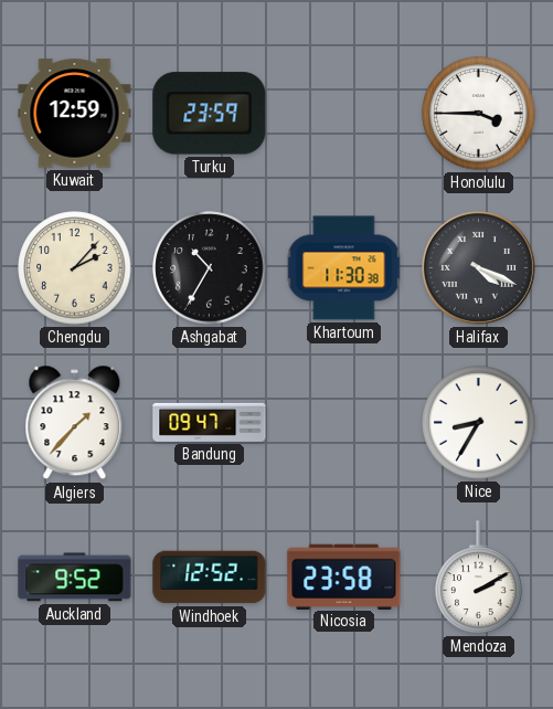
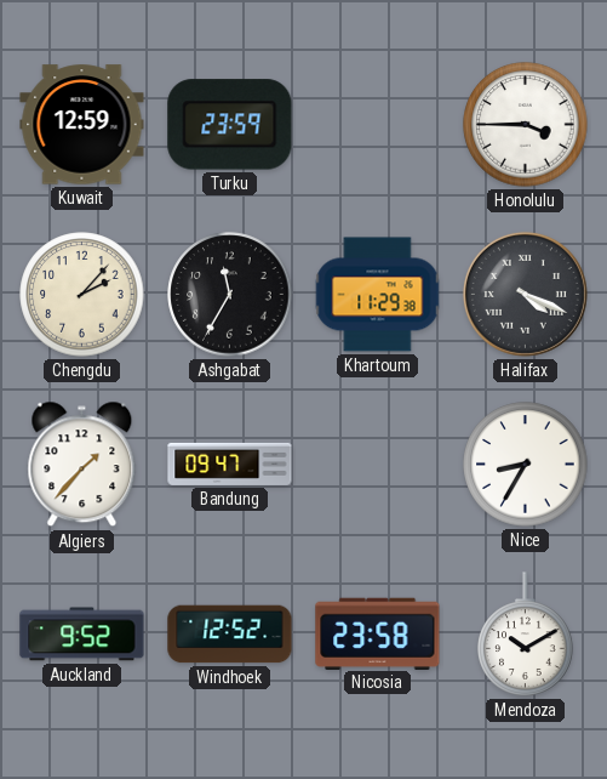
Ashgabat: 10:35 -> 11:35 (230, 295)
Khartoum: 11:30 -> 11:29 (378, 295)
Mendoza: 2:10 -> 10:10 (526, 635)
